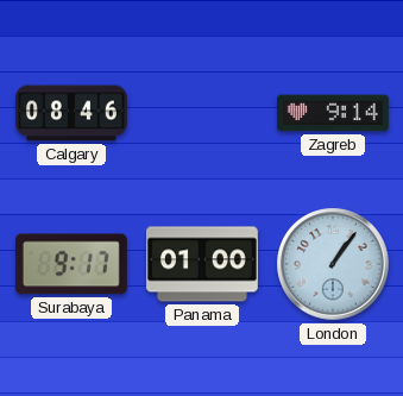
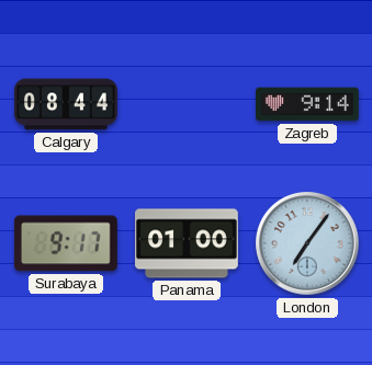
Calgary: 08:46 -> 08:44 (67, 104)
London: 1:06 -> 7:06 (308, 244)
